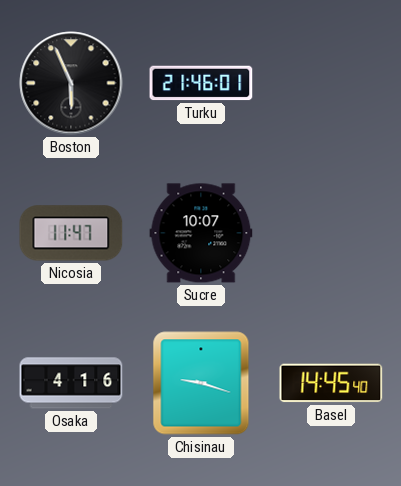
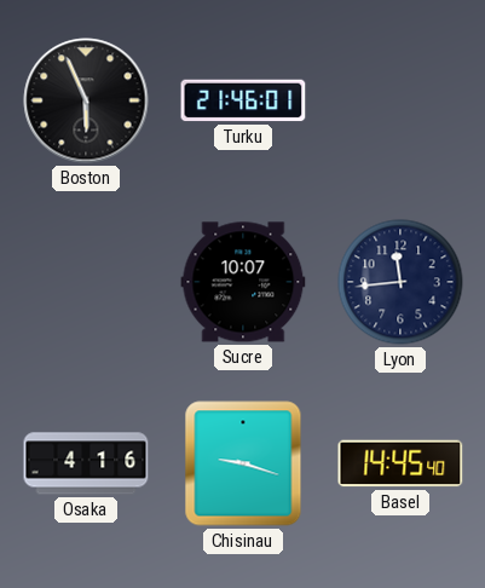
Nicosia: 11:47 -> none (71, 233)
Lyon: none -> 11:44 (400, 282)
